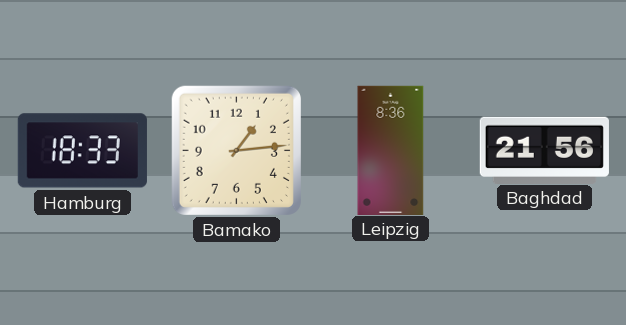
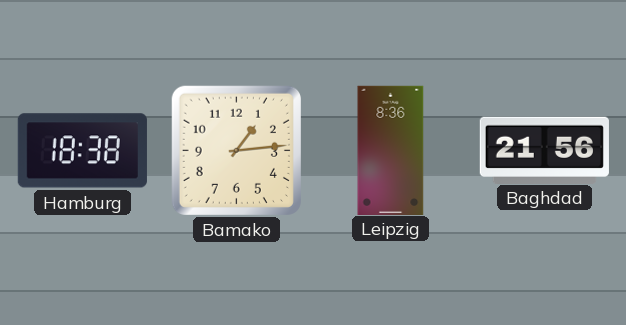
Hamburg: 18:33 -> 18:38 (82, 151)
